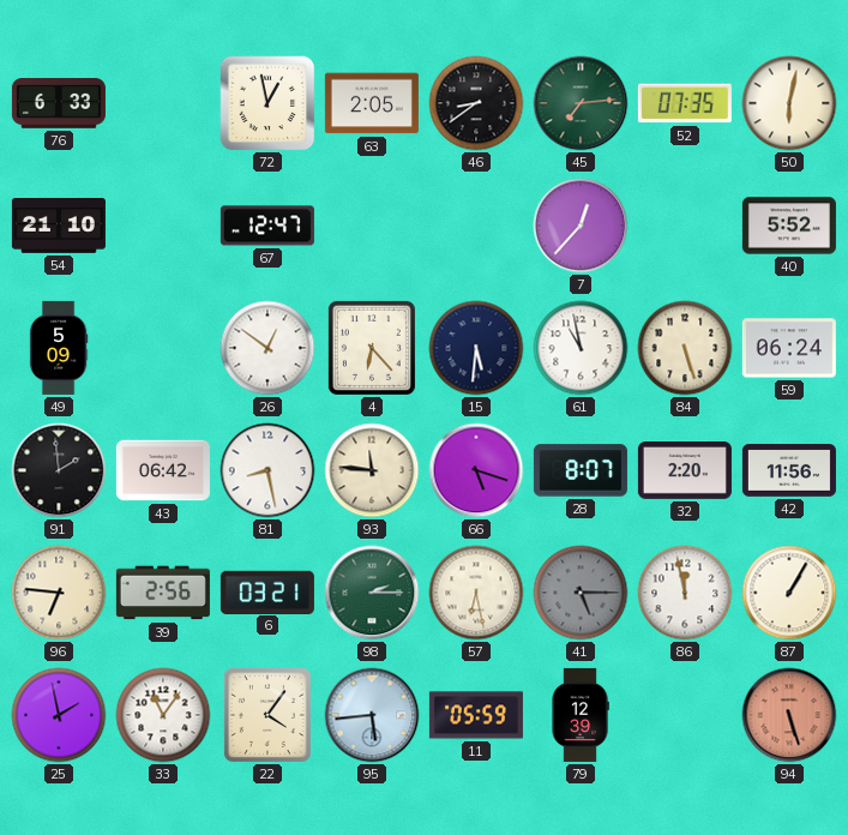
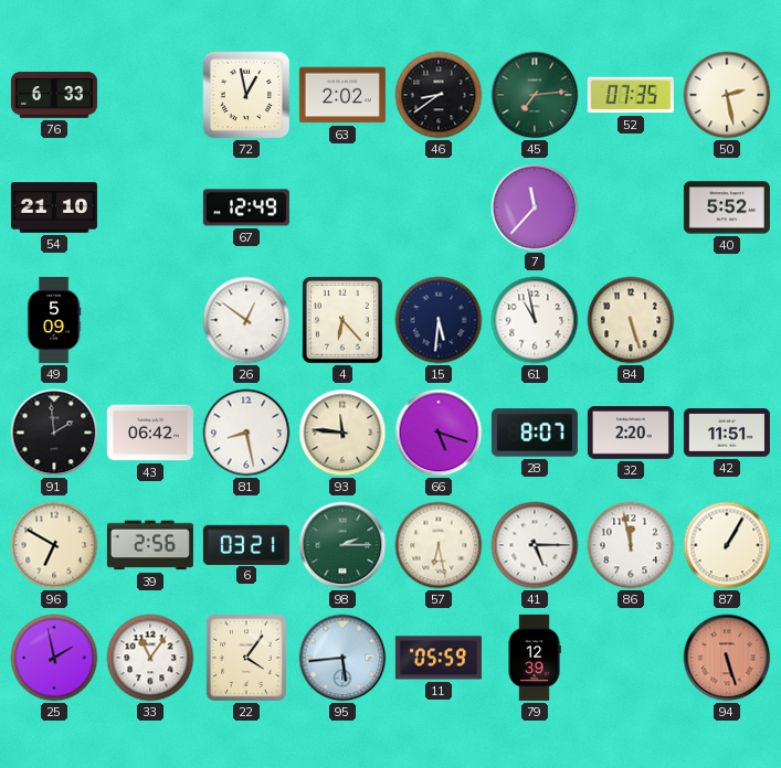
63: 2:05 -> 2:02 (342, 95)
50: 6:02 -> 2:28 (727, 95)
67: 12:47 -> 12:49 (246, 207)
7: 12:37 -> 11:37 (535, 207)
59: 06:24 -> none (789, 348)
42: 11:56 -> 11:51 (727, 433)
96: 6:46 -> 6:50 (54, 545)
41 dial: grey -> white (535, 545)
